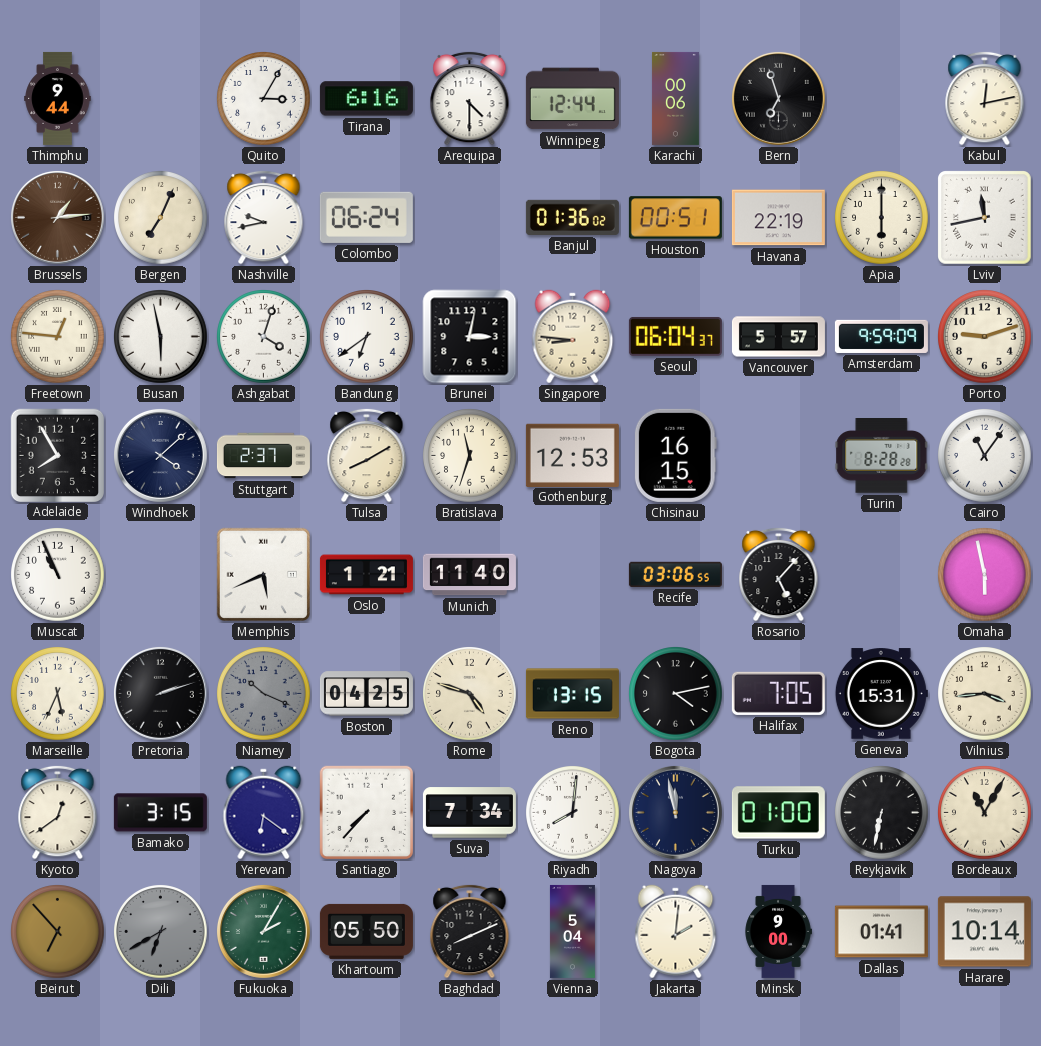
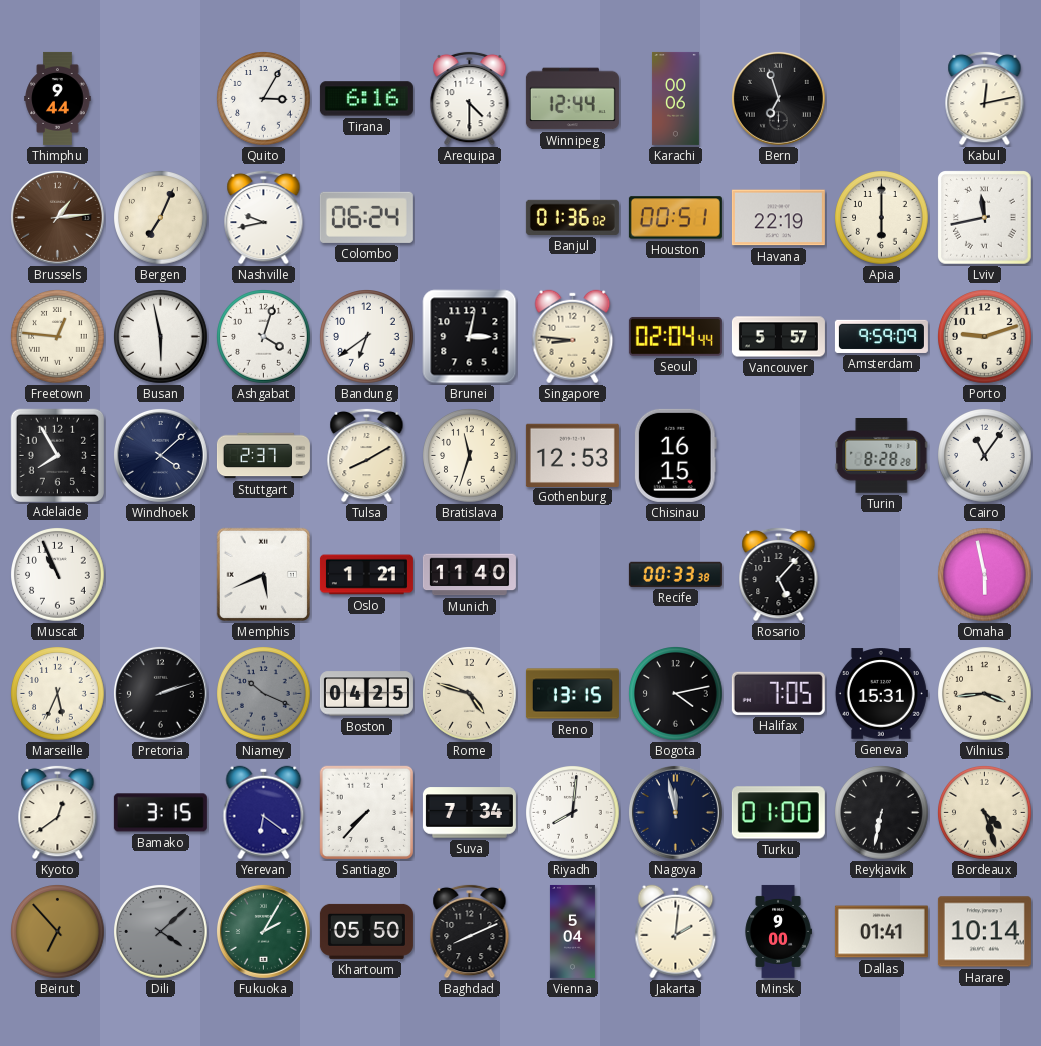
Seoul: 06:04 -> 02:04 (675, 336)
Recife: 03:06 -> 00:33 (675, 574)
Bordeaux: 11:05 -> 4:27 (985, 813)
Dili: 6:40 -> 4:08 (161, 932)
